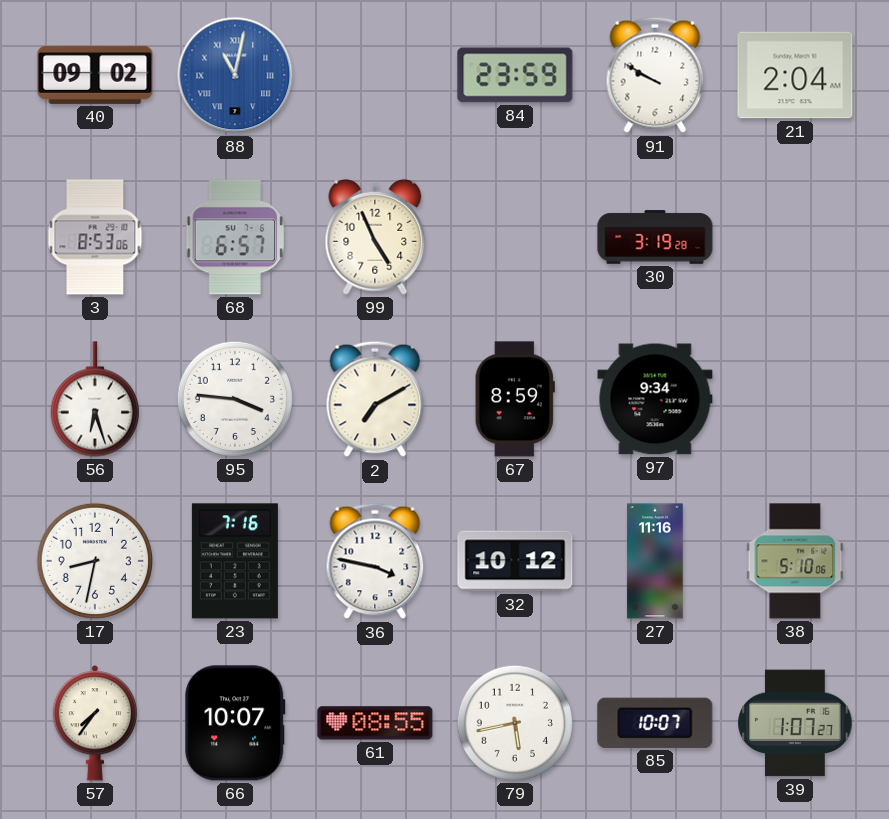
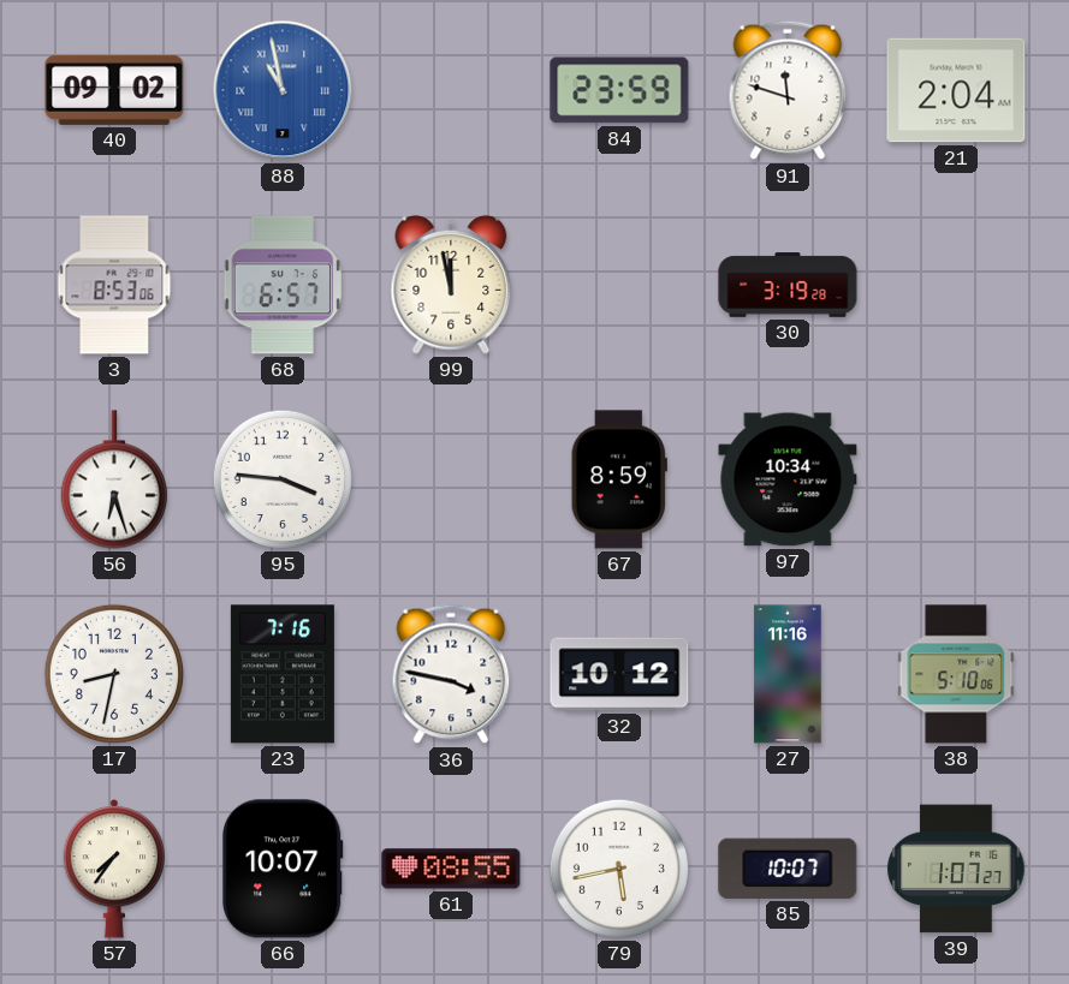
88: 11:02 -> 10:58 (283, 90)
91: 9:50 -> 11:48 (788, 90)
99: 4:56 -> 11:58 (451, 285)
2: 7:10 -> none (375, 399)
97: 9:34 -> 10:34 (788, 479)
